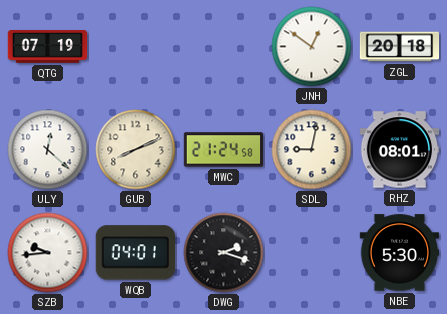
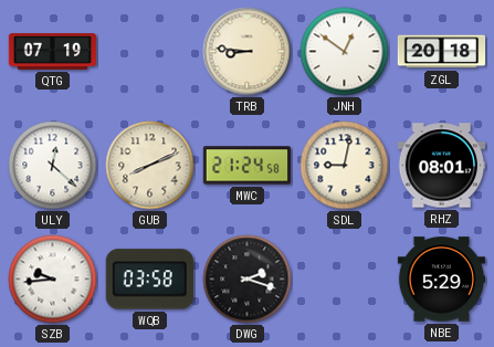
TRB: none -> 8:46 (248, 52)
WQB: 04:01 -> 03:58 (149, 280)
NBE: 5:30 -> 5:29 (442, 280)
